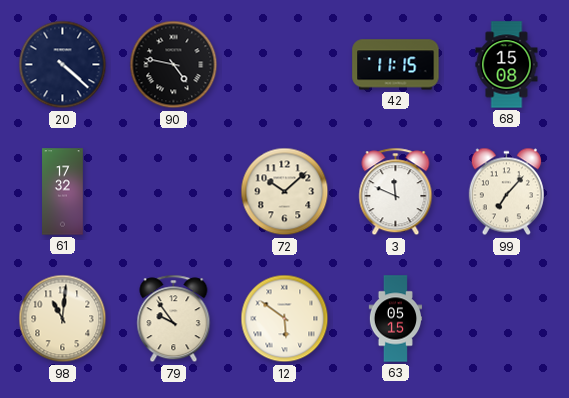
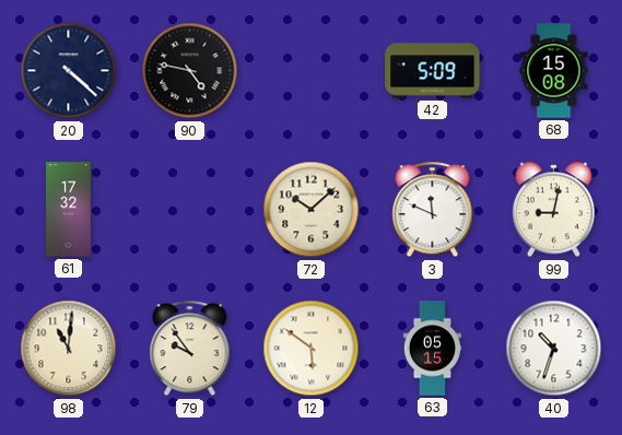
42: 11:15 -> 5:09 (433, 71)
99: 7:07 -> 9:02 (553, 210)
40: none -> 10:33 (554, 349)
